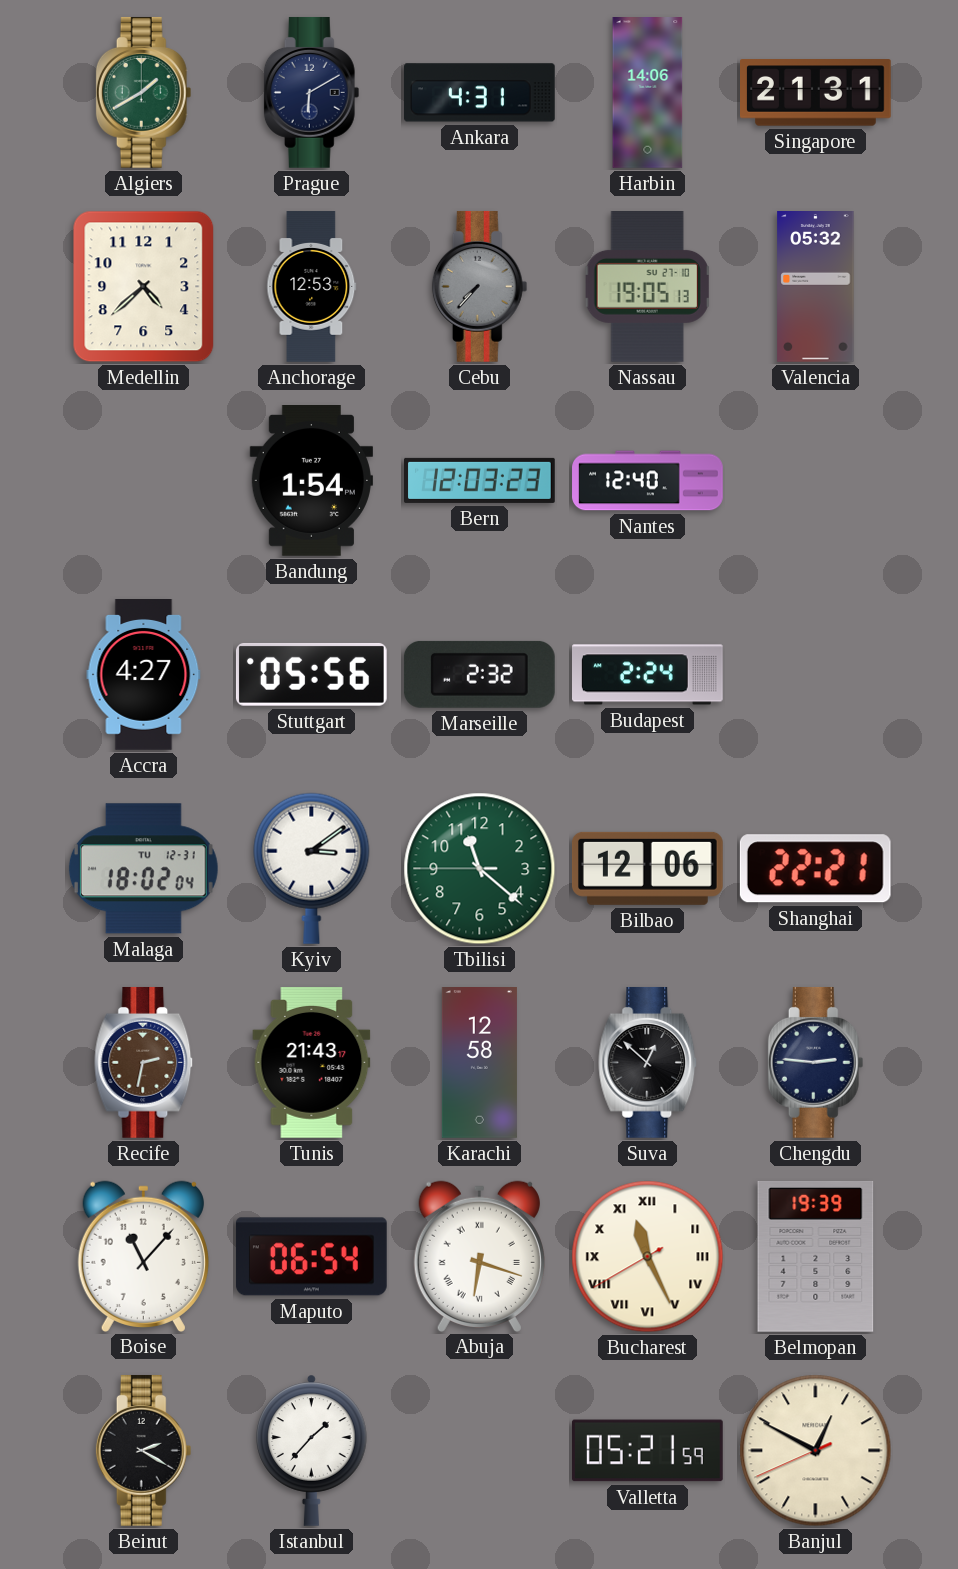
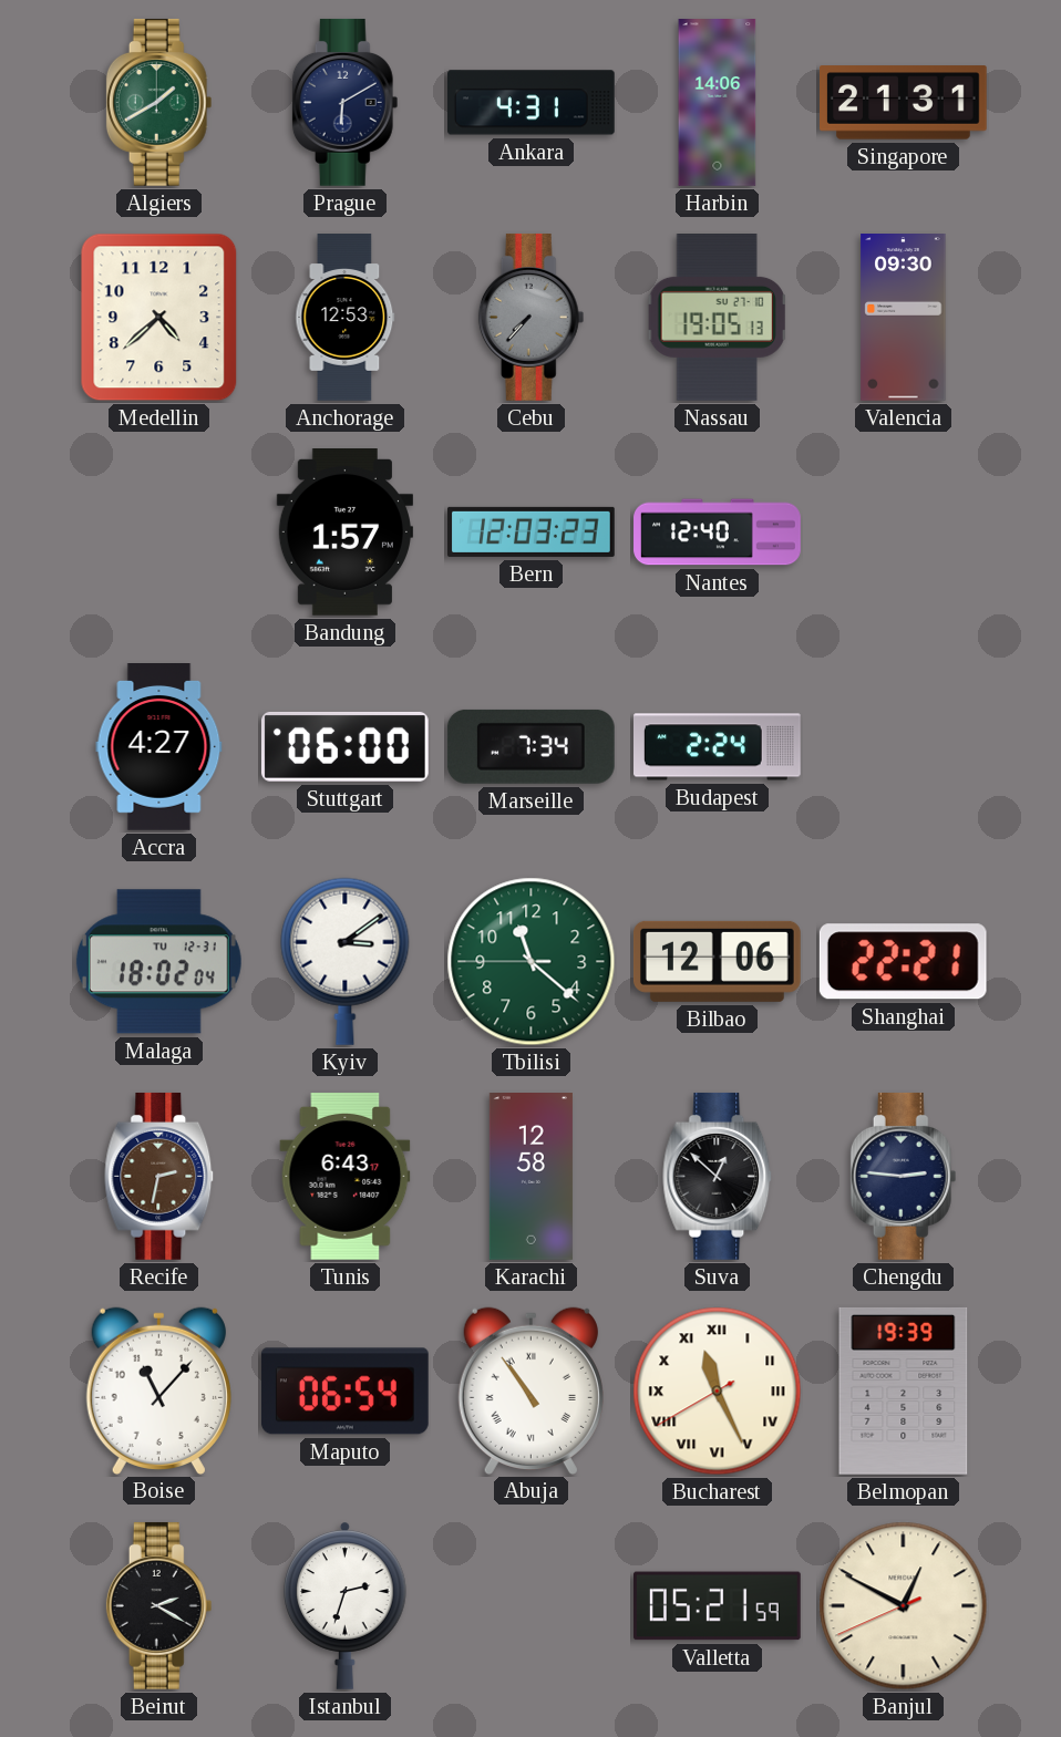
Valencia: 05:32 -> 09:30 (904, 318)
Bandung: 1:54 -> 1:57 (344, 533)
Stuttgart: 05:56 -> 06:00 (344, 747)
Marseille: 2:32 -> 7:34 (530, 746)
Tunis: 21:43 -> 6:43 (346, 1177)
Abuja: 6:18 -> 10:54 (530, 1390)
Istanbul: 1:37 -> 2:33 (346, 1605)
